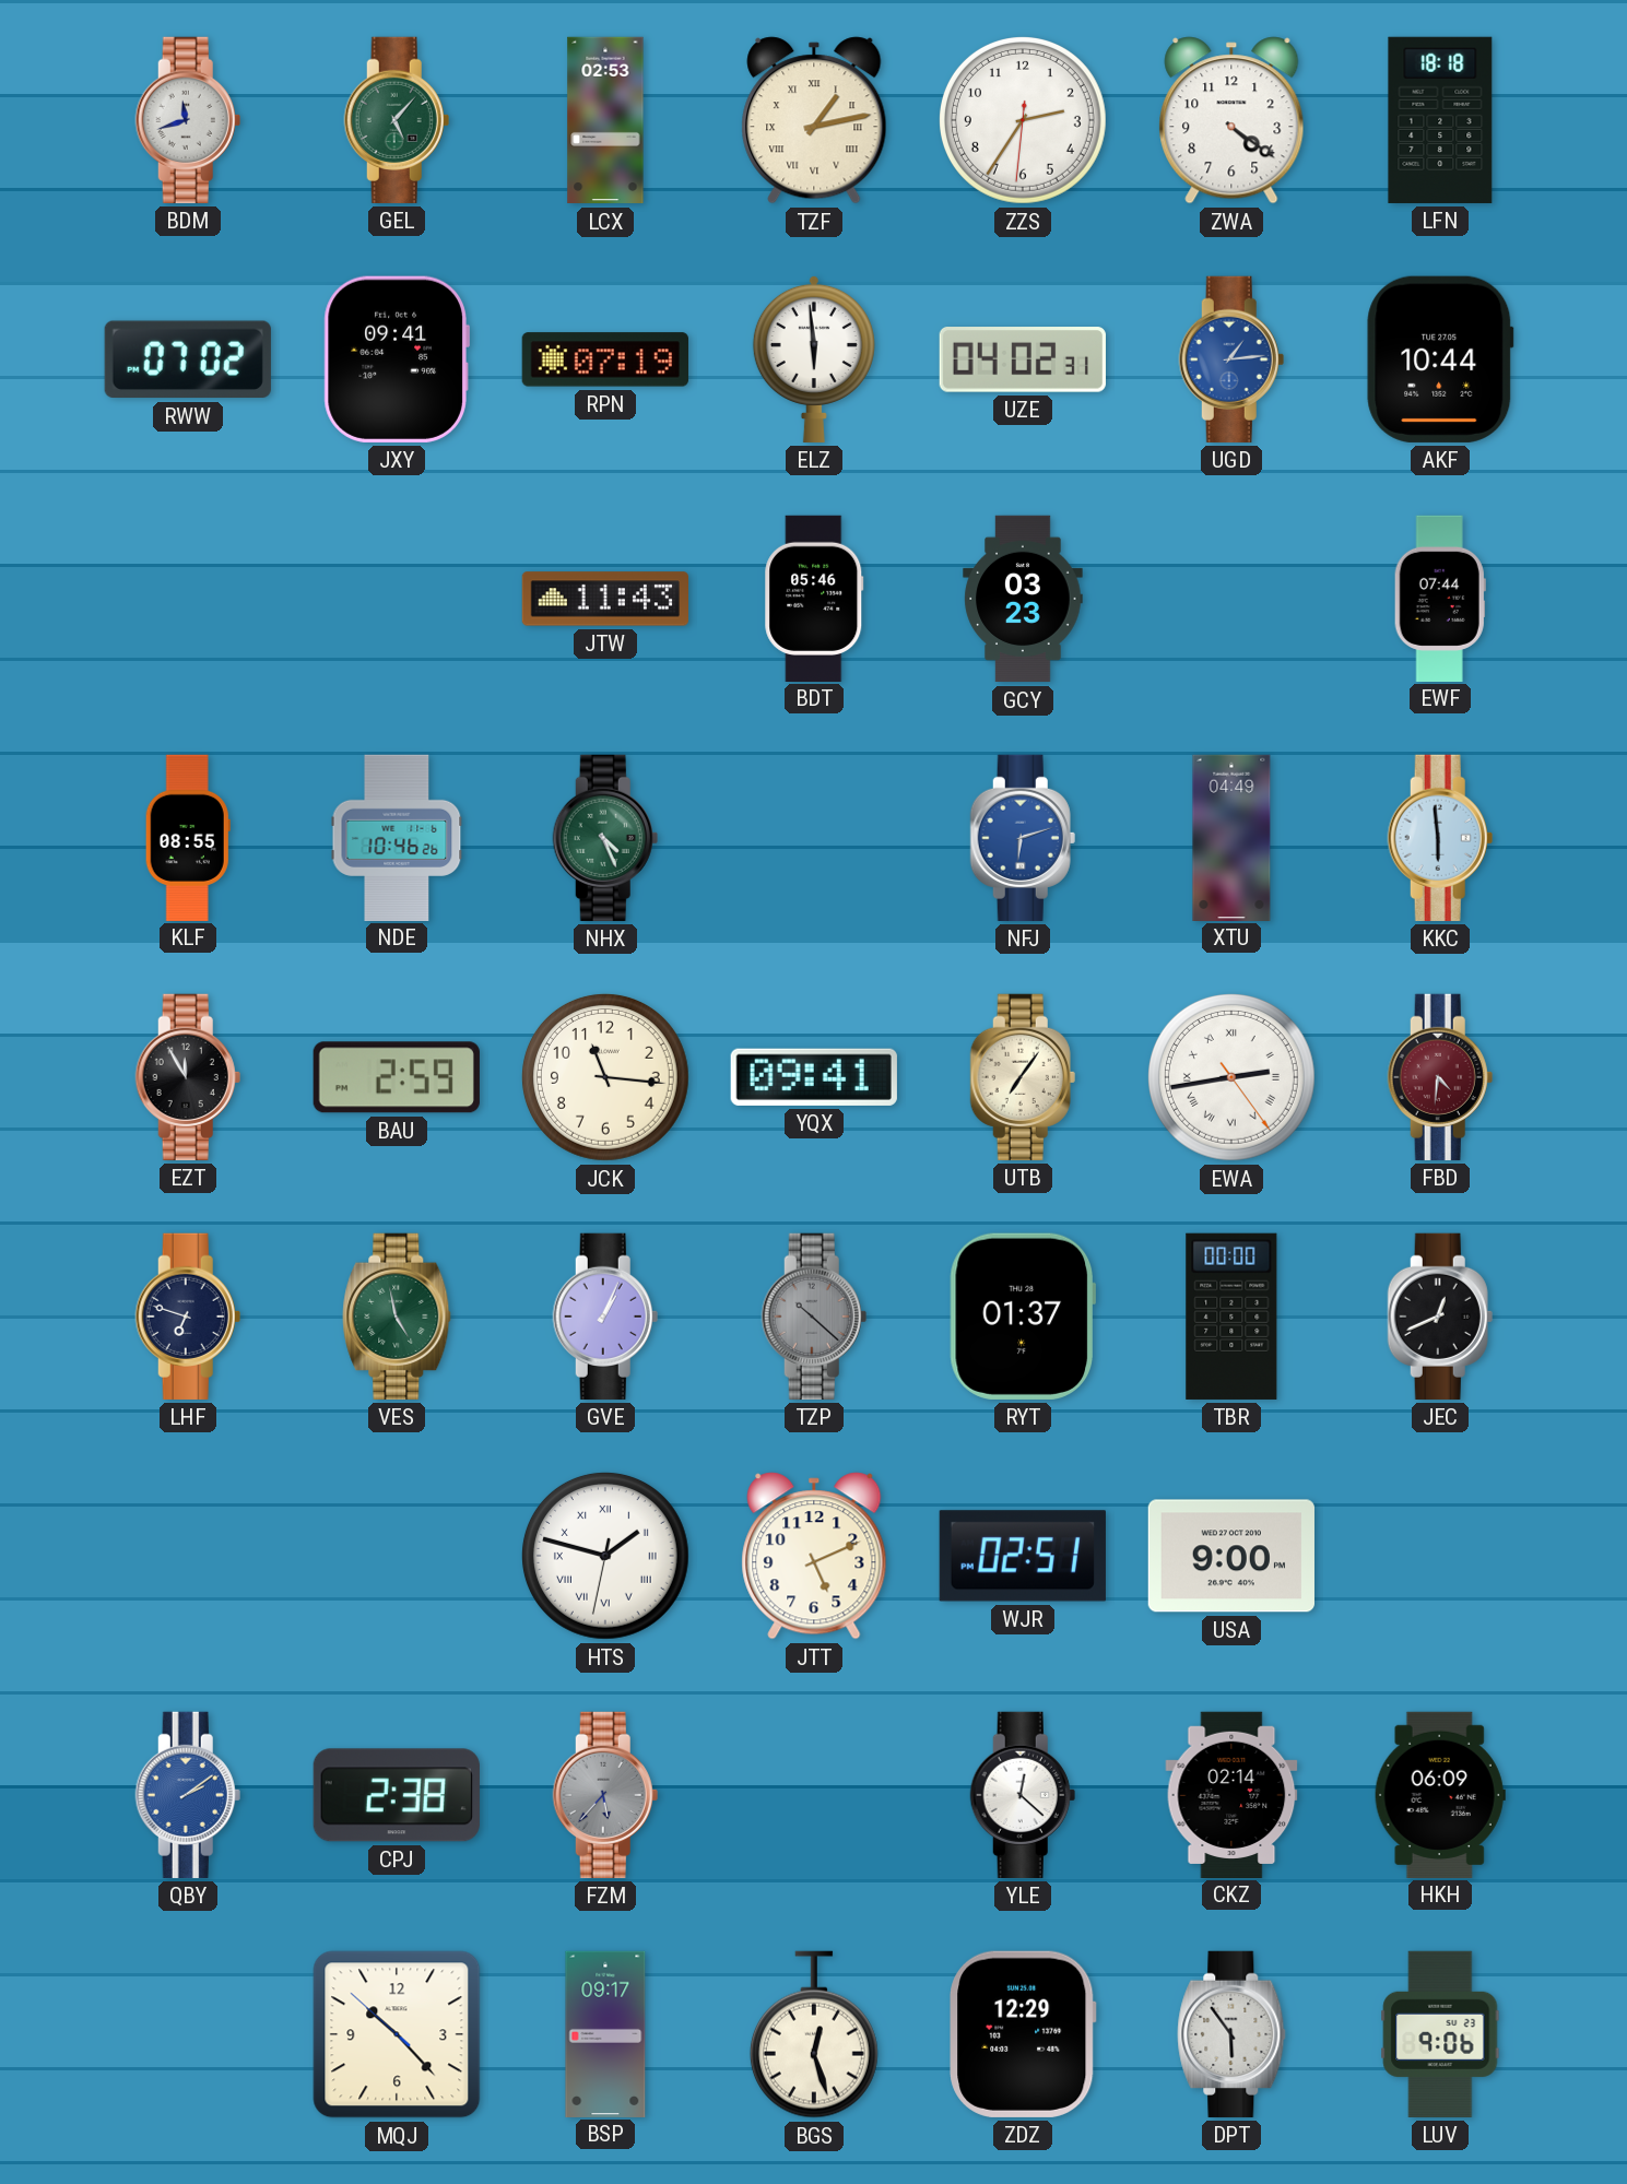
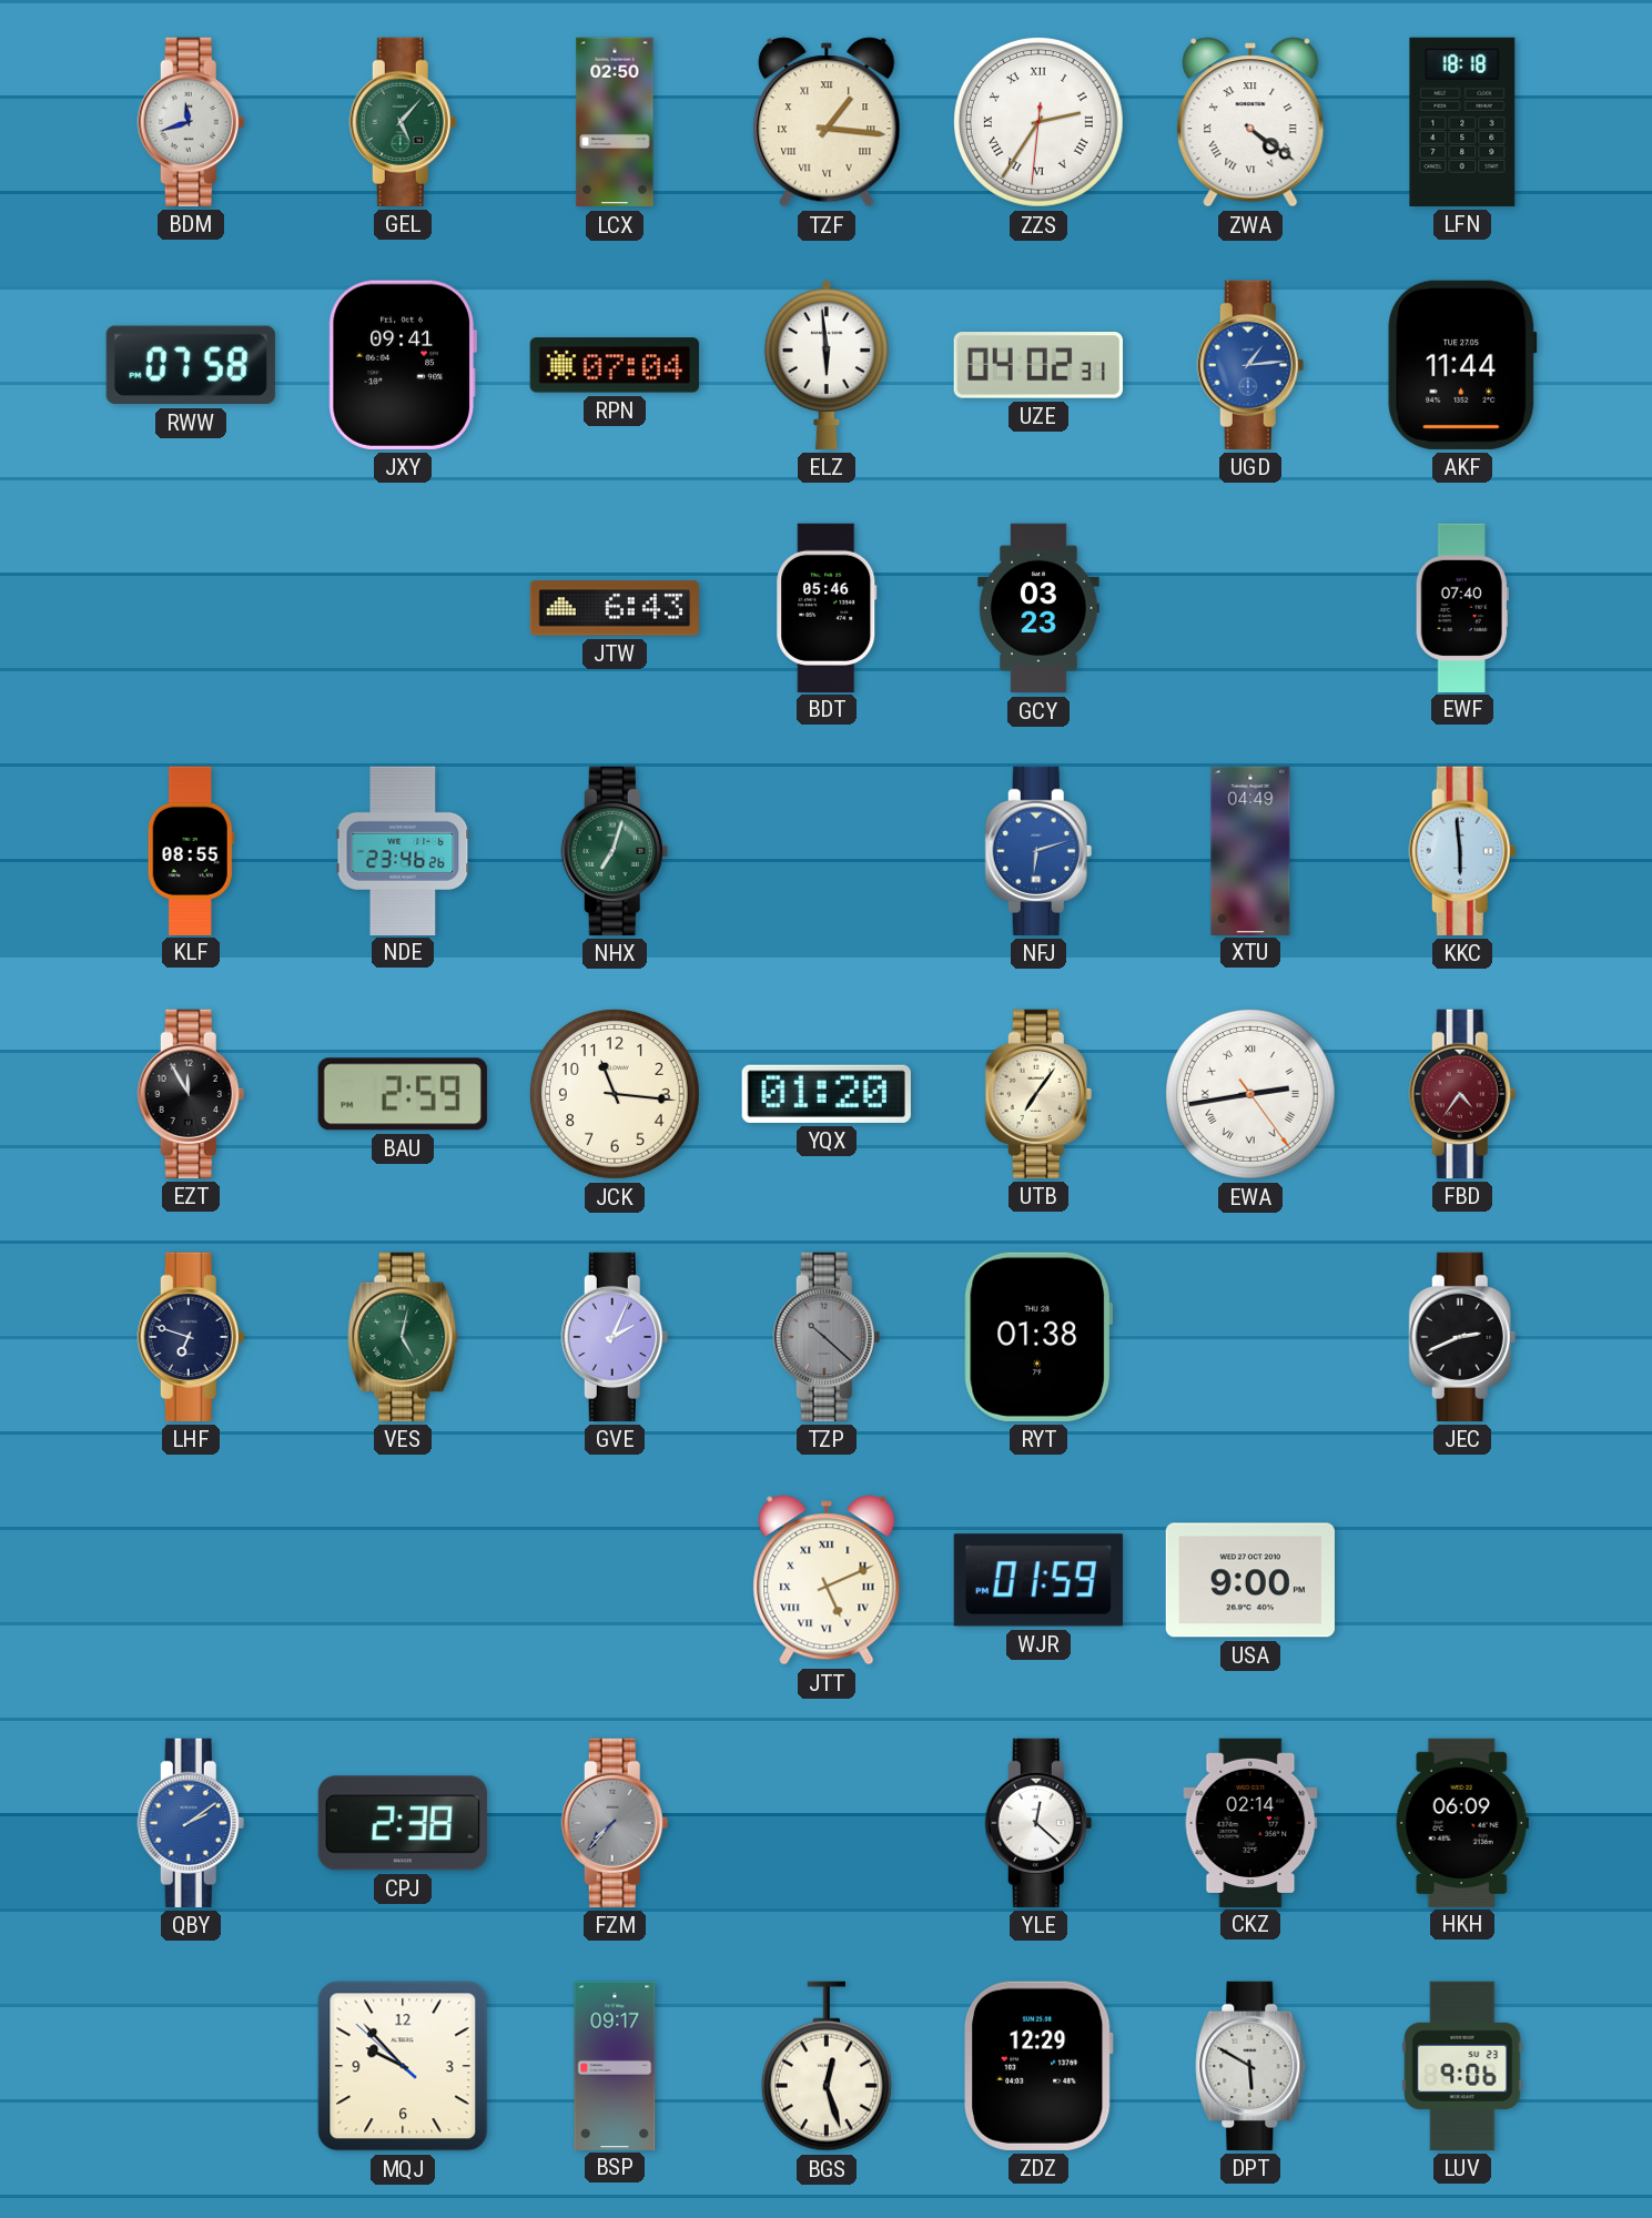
LCX: 02:53 -> 02:50 (615, 122)
TZF: 1:13 -> 1:16 (827, 122)
ZZS numerals: Arabic -> Roman (1038, 122)
ZWA numerals: Arabic -> Roman (1250, 122)
RWW: 07:02 -> 07:58 (191, 365)
RPN: 07:19 -> 07:04 (615, 365)
AKF: 10:44 -> 11:44 (1462, 365)
JTW: 11:43 -> 6:43 (614, 608)
EWF: 07:44 -> 07:40 (1462, 607)
NDE: 10:46 -> 23:46 (403, 850)
NHX: 4:26 -> 7:03 (615, 851)
YQX: 09:41 -> 01:20 (827, 1094)
FBD: 4:31 -> 4:36 (1462, 1094)
VES: 4:58 -> 5:02 (403, 1337)
GVE: 1:04 -> 2:04 (615, 1337)
RYT: 01:37 -> 01:38 (1037, 1337)
TBR: 00:00 -> none (1231, 1317)
JEC: 12:41 -> 2:41 (1462, 1337)
HTS: 1:47 -> none (605, 1556)
JTT numerals: Arabic -> Roman (827, 1580)
WJR: 02:51 -> 01:59 (1038, 1580)
FZM: 5:37 -> 7:37 (615, 1823)
MQJ: 10:22 -> 9:52 (403, 2066)
DPT: 5:54 -> 5:50 (1250, 2066)
